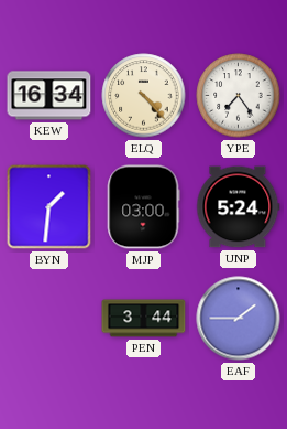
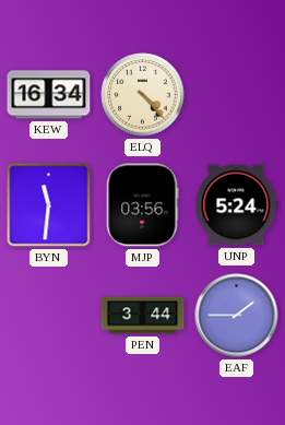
YPE: 7:24 -> none (239, 96)
BYN: 1:31 -> 11:31 (49, 205)
MJP: 03:00 -> 03:56 (142, 205)
